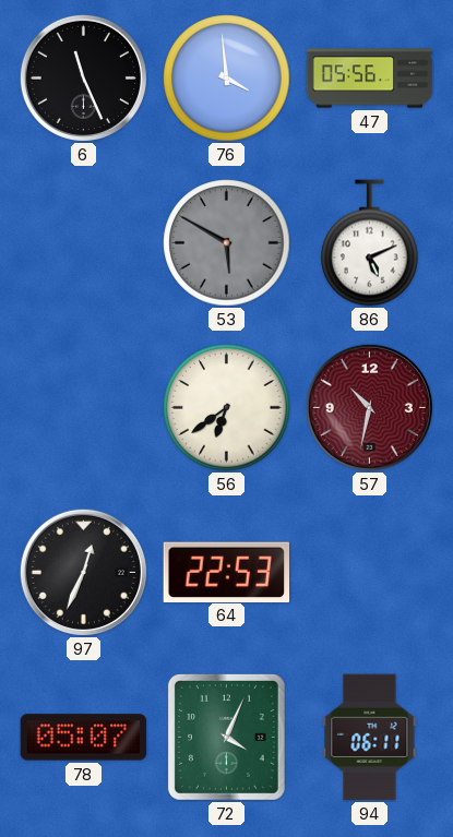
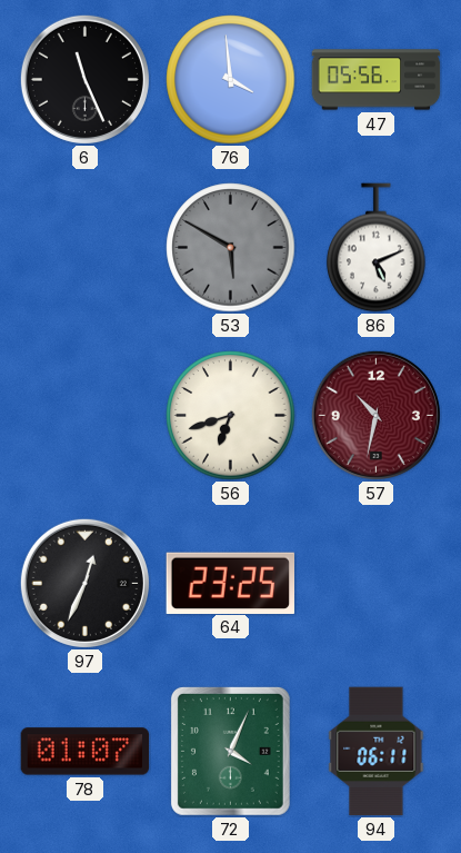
56: 6:39 -> 6:42 (231, 416)
64: 22:53 -> 23:25 (230, 583)
78: 05:07 -> 01:07 (86, 752)
